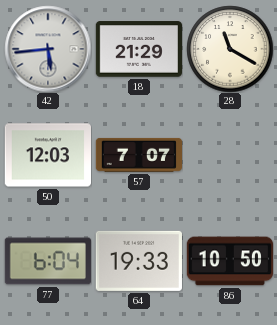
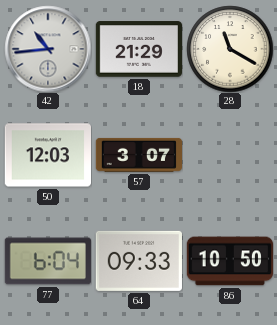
42: 5:44 -> 10:44 (48, 49)
57: 7:07 -> 3:07 (138, 155)
64: 19:33 -> 09:33 (139, 261)
